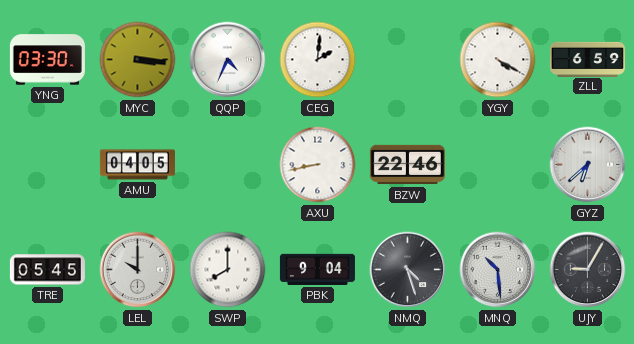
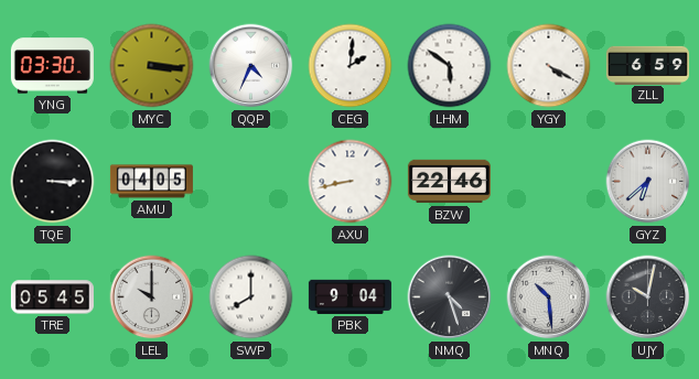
LHM: none -> 5:51 (450, 66)
TQE: none -> 3:15 (53, 182)
UJY: 9:05 -> 10:02 (648, 297)
